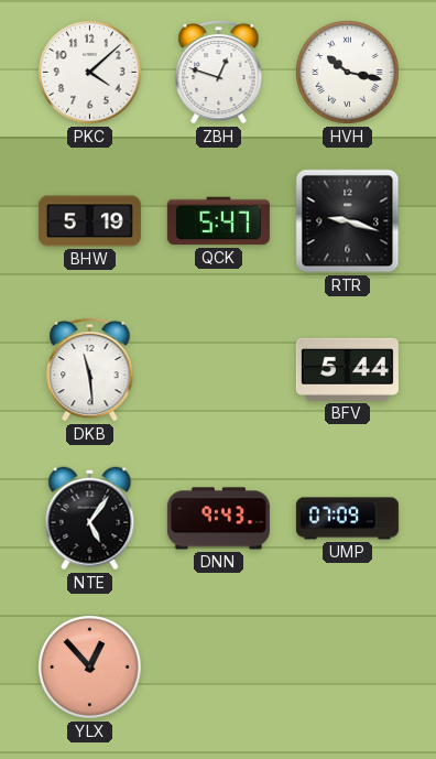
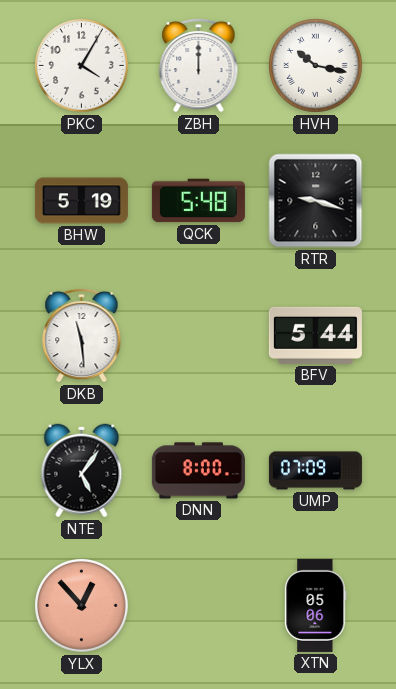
PKC: 4:08 -> 4:05 (82, 66)
ZBH: 12:48 -> 12:00 (199, 65)
QCK: 5:47 -> 5:48 (198, 201)
DNN: 9:43 -> 8:00 (198, 471)
XTN: none -> 05:06 (316, 605)
